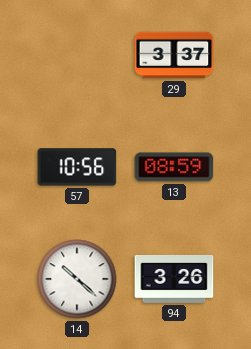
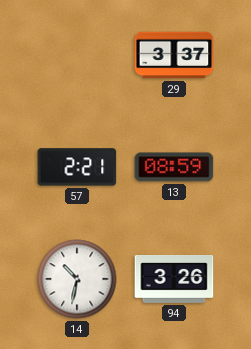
57: 10:56 -> 2:21 (77, 167)
14: 10:22 -> 10:32 (77, 279)
